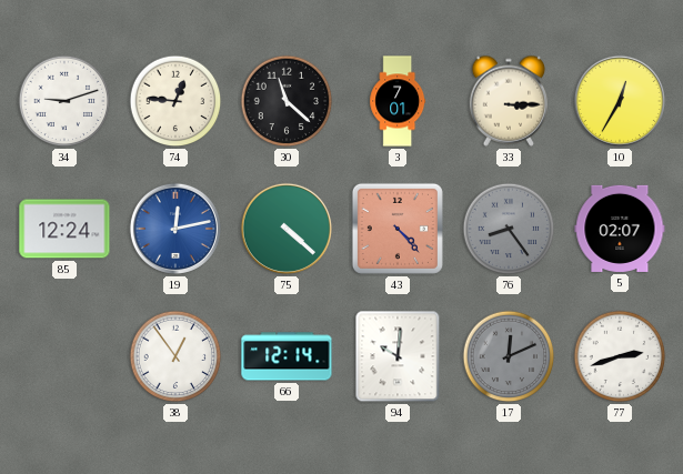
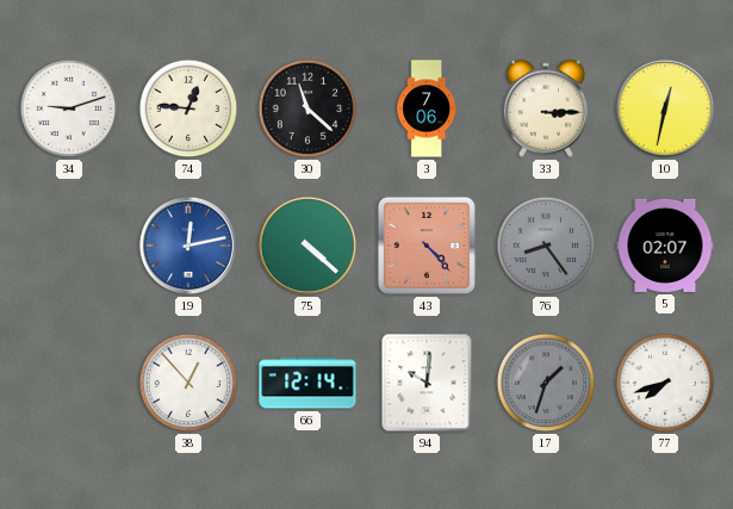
3: 7:01 -> 7:06 (427, 108)
10: 12:35 -> 12:32 (665, 108)
85: 12:24 -> none (64, 229)
38: 12:54 -> 12:53 (188, 383)
17: 12:11 -> 1:33 (546, 383)
77: 2:42 -> 7:42 (665, 383)
